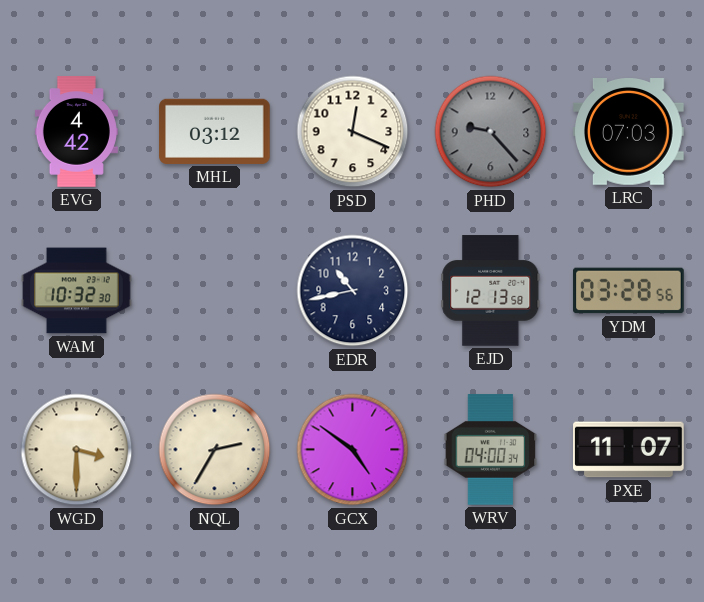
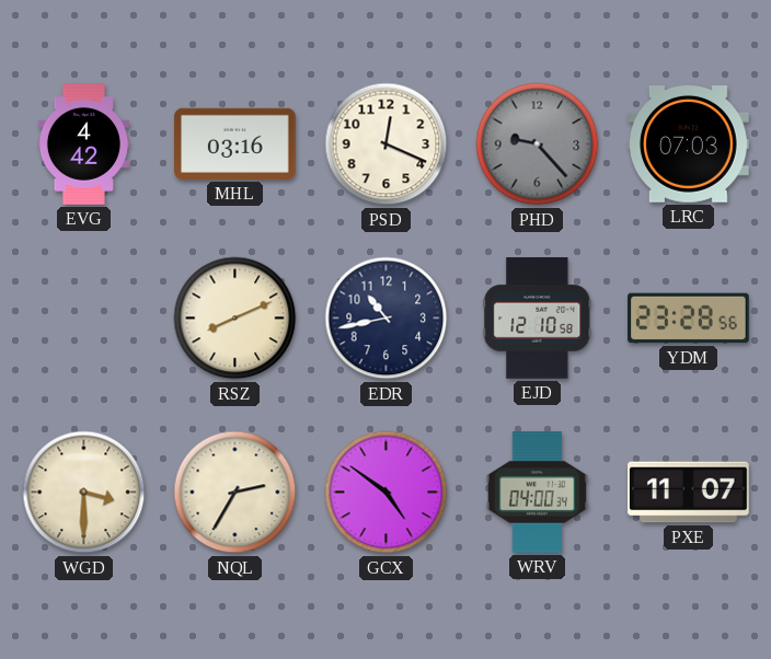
MHL: 03:12 -> 03:16 (235, 143)
WAM: 10:32 -> none (77, 291)
RSZ: none -> 8:11 (235, 319)
EJD: 12:13 -> 12:10 (538, 319)
YDM: 03:28 -> 23:28 (689, 319)
